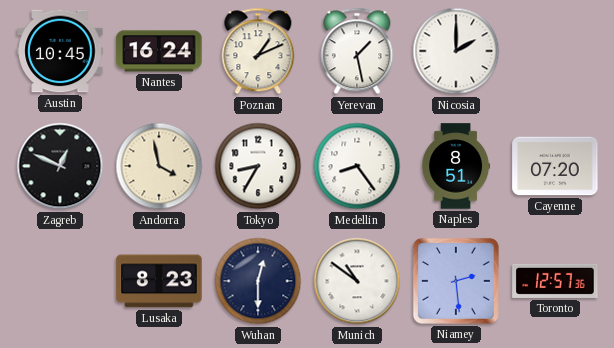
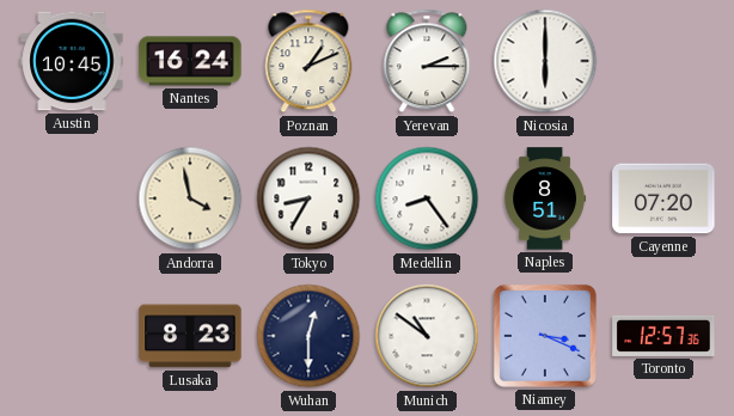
Yerevan: 1:28 -> 2:15 (427, 61)
Nicosia: 2:00 -> 6:00 (545, 61)
Zagreb: 12:49 -> none (60, 166)
Niamey: 2:29 -> 3:19 (545, 336)
